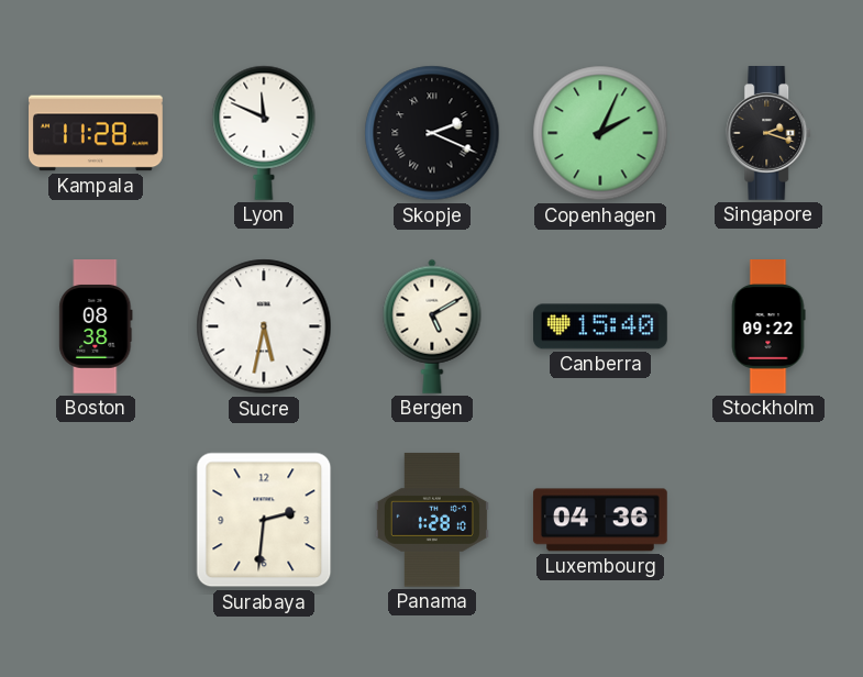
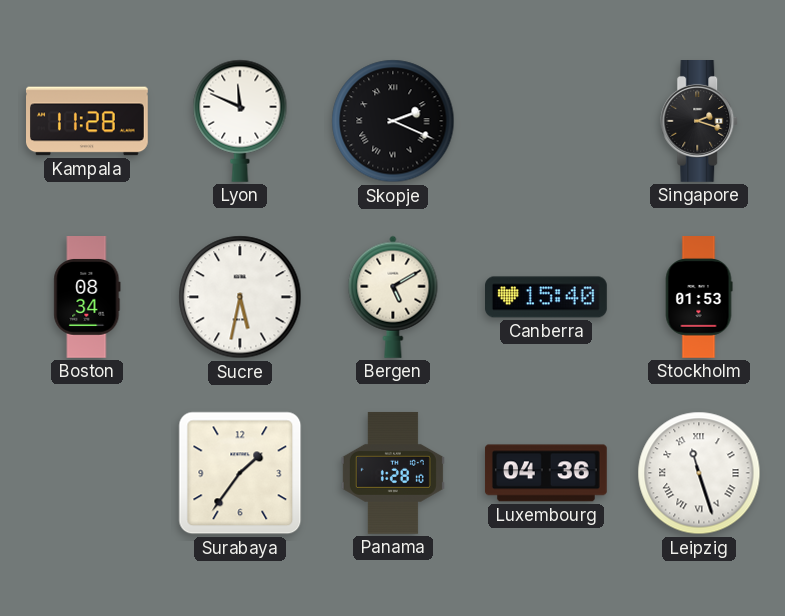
Copenhagen: 2:04 -> none (600, 133)
Boston: 08:38 -> 08:34 (87, 298)
Stockholm: 09:22 -> 01:53 (699, 298)
Surabaya: 2:31 -> 1:36 (240, 473)
Leipzig: none -> 11:27 (699, 473)
